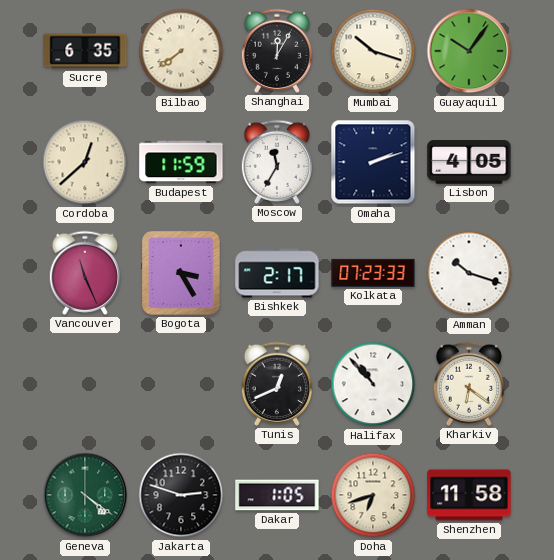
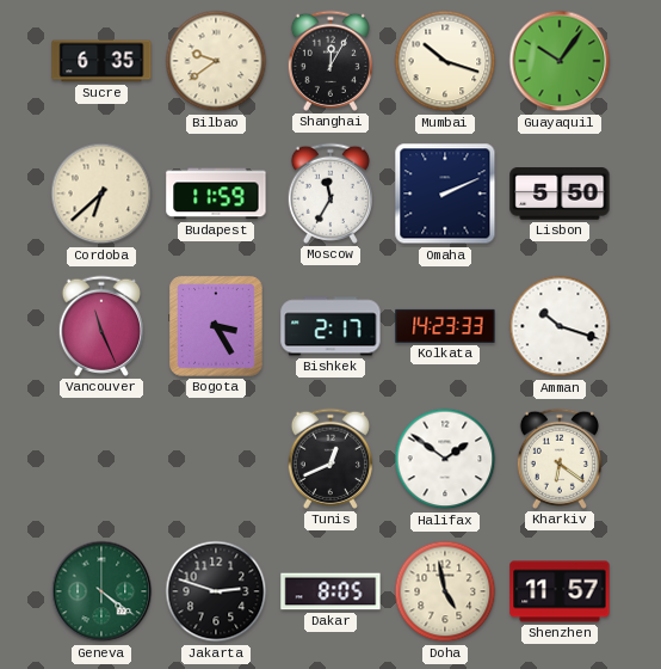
Bilbao: 7:39 -> 9:39 (216, 61)
Cordoba: 12:38 -> 6:38 (101, 194)
Omaha: 2:12 -> 2:11 (445, 194)
Lisbon: 4:05 -> 5:50 (560, 194)
Kolkata: 07:23 -> 14:23 (445, 326)
Halifax: 10:53 -> 1:51 (445, 459)
Dakar: 1:05 -> 8:05 (330, 591)
Doha: 6:42 -> 4:58 (445, 591)
Shenzhen: 11:58 -> 11:57 (560, 591)
